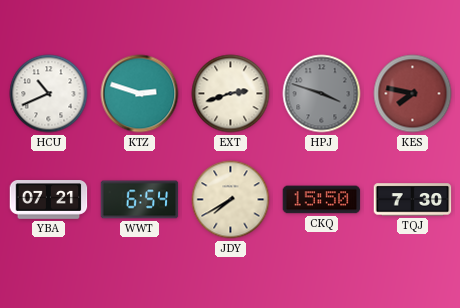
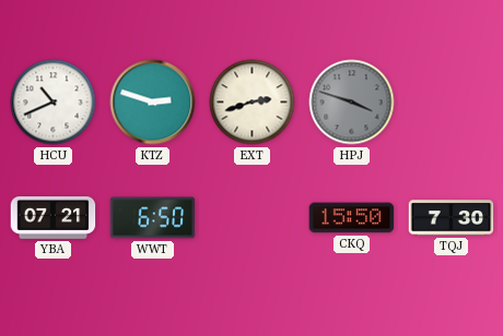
KES: 7:47 -> none (413, 94)
WWT: 6:54 -> 6:50 (153, 218)
JDY: 7:40 -> none (231, 200)
